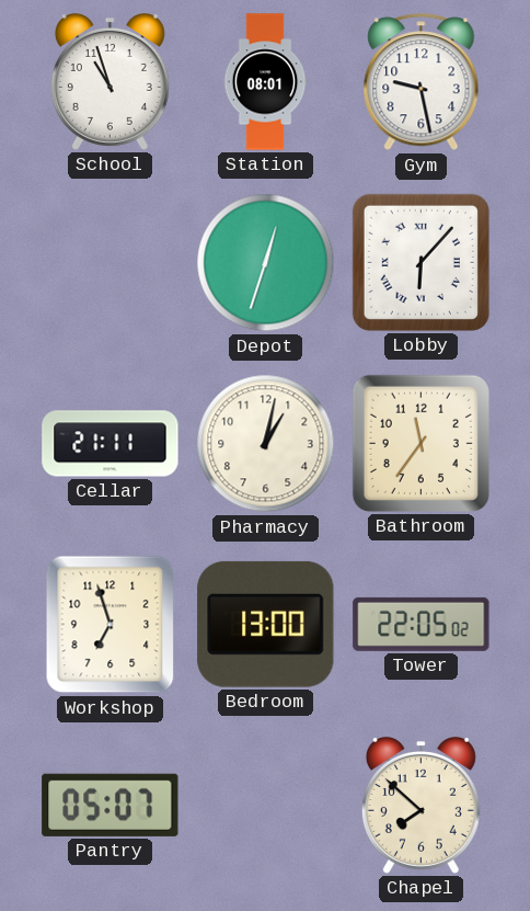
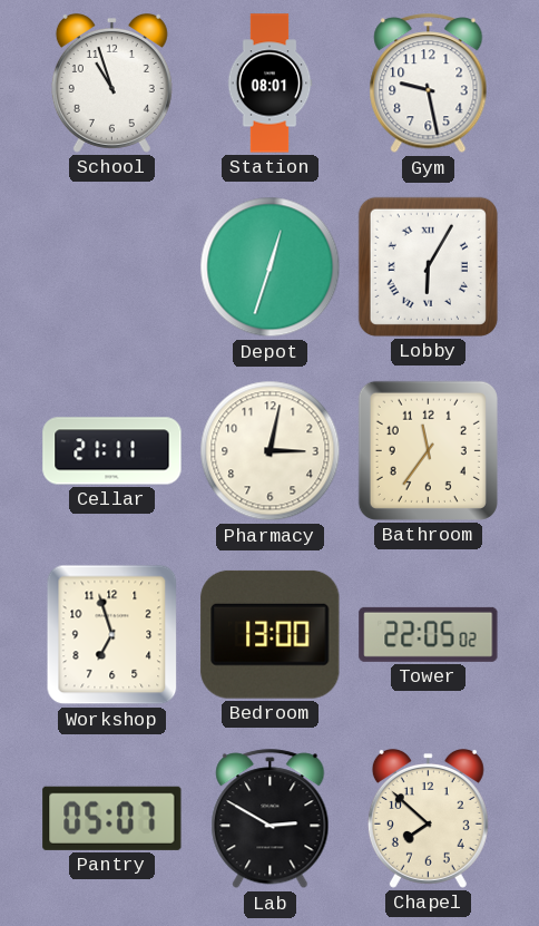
Lobby: 6:07 -> 6:05 (428, 266)
Pharmacy: 1:02 -> 3:02 (271, 451)
Lab: none -> 2:50 (271, 819)
